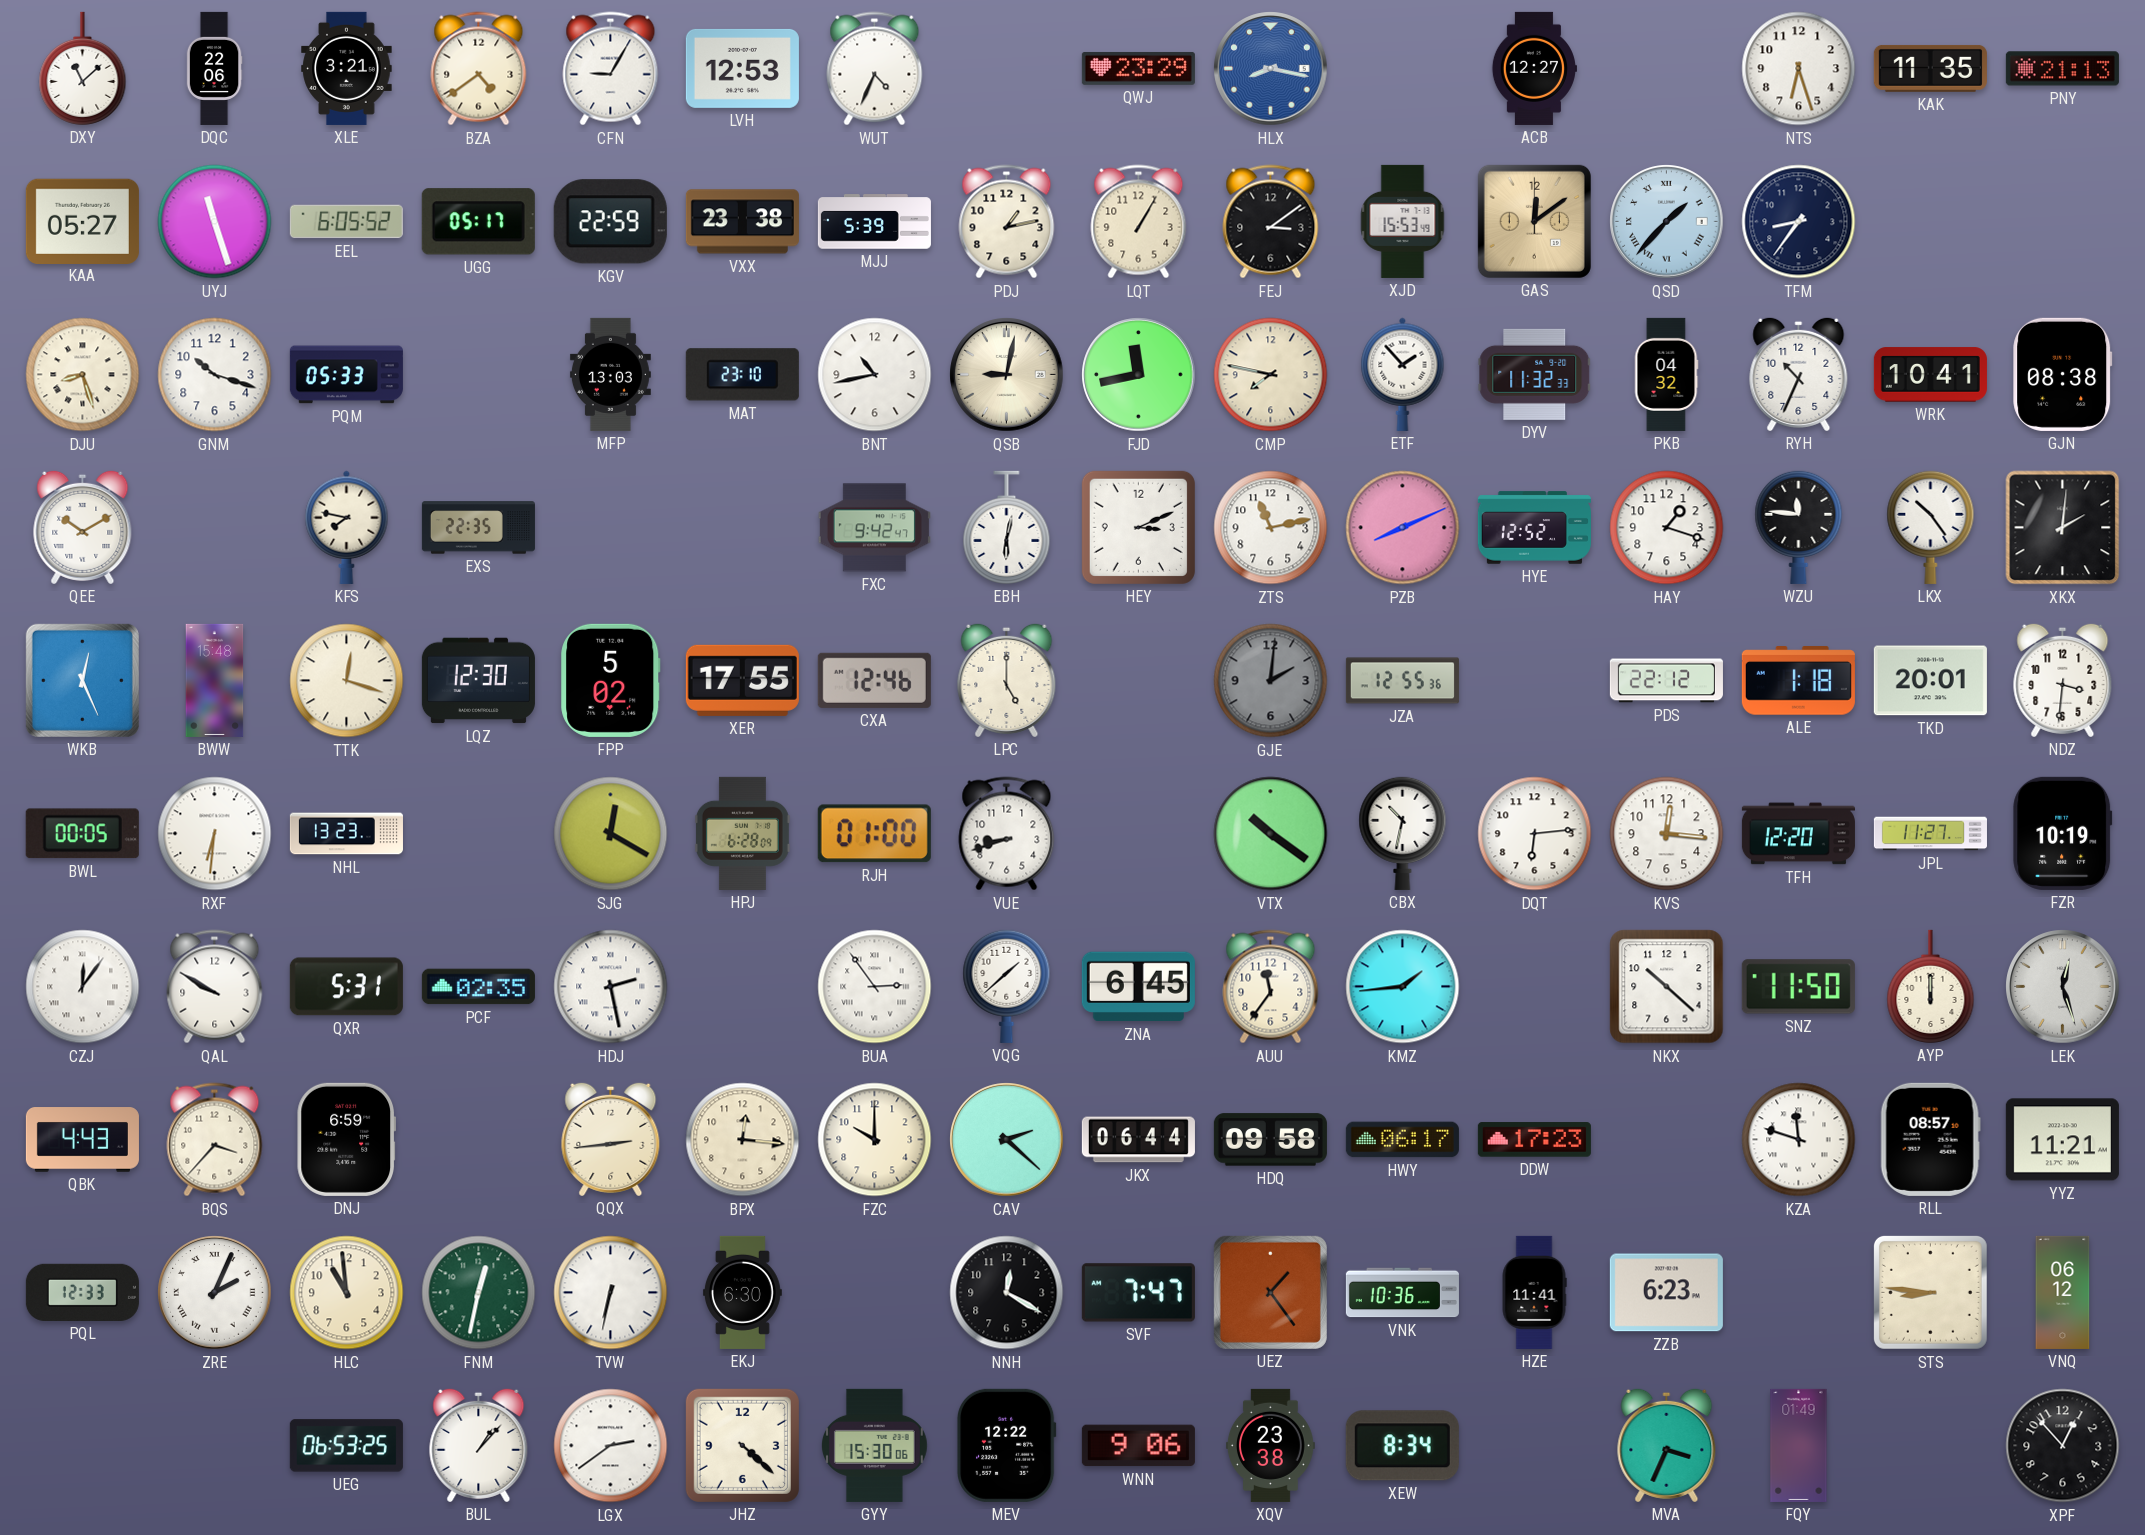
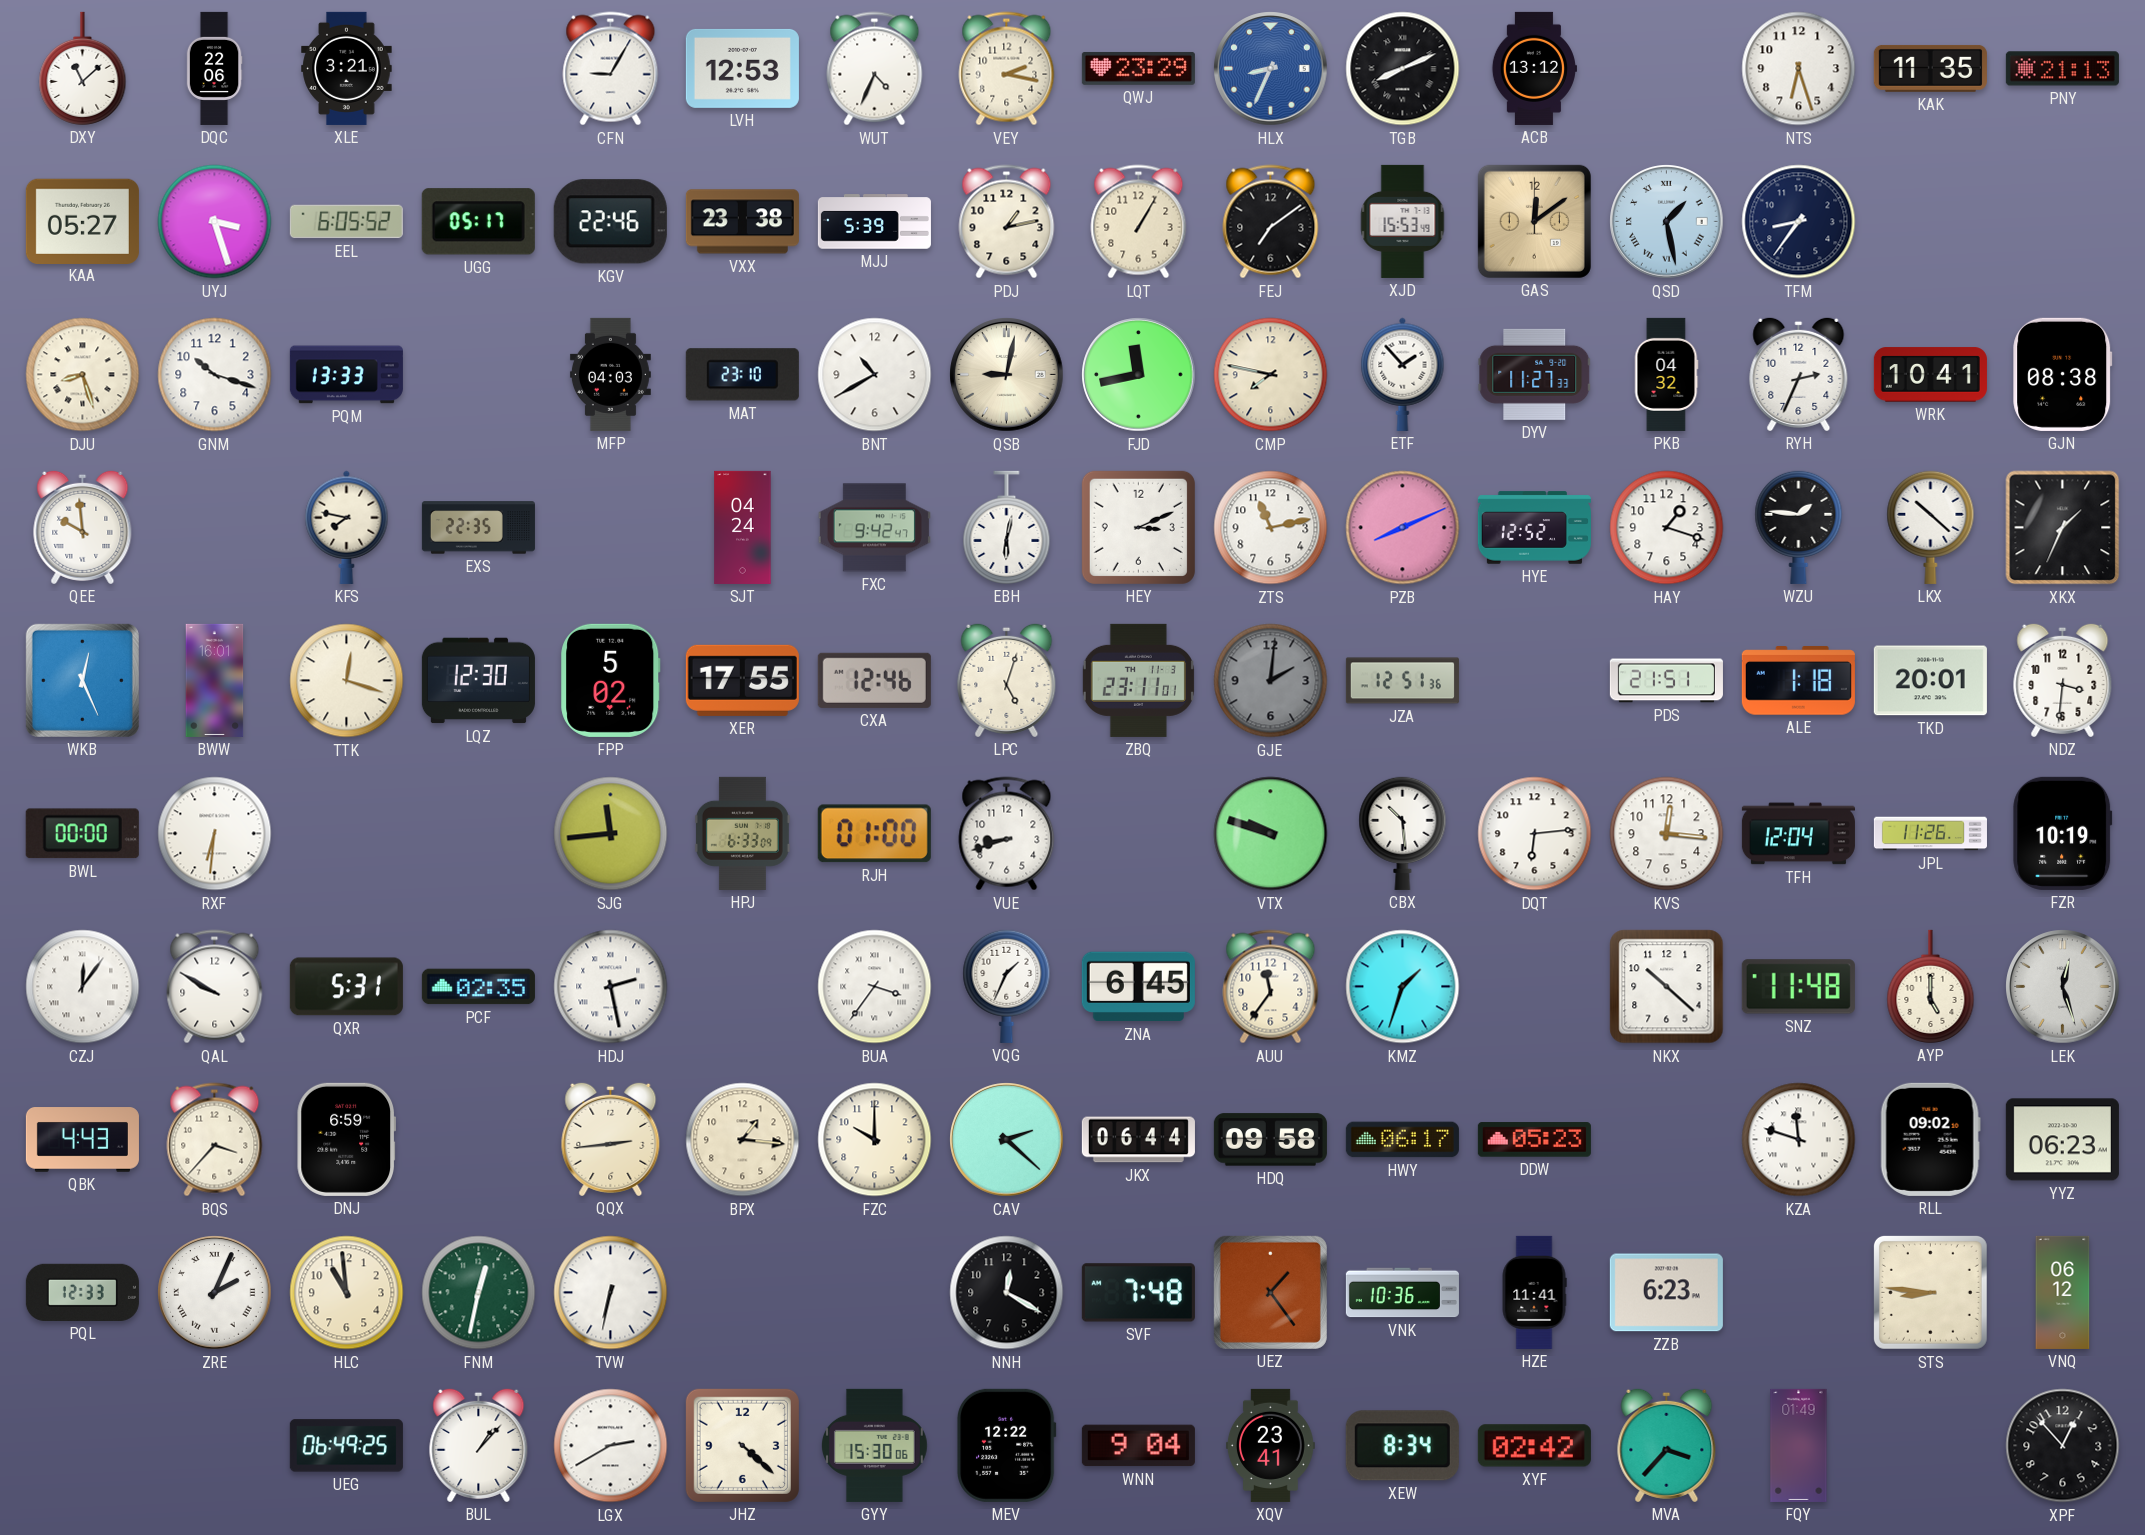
BZA: 4:39 -> none (479, 69)
VEY: none -> 2:17 (1007, 69)
HLX: 8:17 -> 8:34 (1271, 69)
TGB: none -> 8:11 (1403, 69)
ACB: 12:27 -> 13:12 (1534, 68)
UYJ: 11:27 -> 3:27 (215, 222)
KGV: 22:59 -> 22:46 (610, 222)
FEJ: 3:09 -> 7:09 (1271, 222)
QSD: 1:37 -> 1:28 (1667, 222)
PQM: 05:33 -> 13:33 (346, 375)
MFP: 13:03 -> 04:03 (610, 374)
BNT: 10:43 -> 10:40 (875, 375)
DYV: 11:32 -> 11:27 (1535, 374)
RYH: 10:34 -> 2:34 (1799, 374)
QEE: 10:10 -> 9:59 (83, 527)
SJT: none -> 04:24 (743, 527)
WZU: 11:46 -> 1:46 (1799, 527)
LKX: 10:24 -> 10:22 (1931, 527)
XKX: 2:01 -> 1:34 (2063, 528)
BWW: 15:48 -> 16:01 (215, 680)
LPC: 5:00 -> 5:03 (1007, 680)
ZBQ: none -> 23:11 (1138, 680)
JZA: 12:55 -> 12:51 (1402, 681)
PDS: 22:12 -> 21:51 (1666, 681)
BWL: 00:05 -> 00:00 (82, 834)
NHL: 13:23 -> none (346, 834)
SJG: 12:20 -> 11:44 (611, 834)
HPJ: 6:28 -> 6:33 (742, 833)
VTX: 10:21 -> 9:48 (1271, 834)
CBX: 10:32 -> 10:29 (1403, 833)
TFH: 12:20 -> 12:04 (1798, 834)
JPL: 11:27 -> 11:26 (1930, 834)
BUA: 2:54 -> 3:36 (875, 987)
VQG: 1:38 -> 1:34 (1007, 986)
KMZ: 1:44 -> 1:33 (1403, 987)
SNZ: 11:50 -> 11:48 (1798, 987)
AYP: 12:00 -> 5:00 (1931, 986)
BPX: 12:16 -> 1:16 (743, 1140)
DDW: 17:23 -> 05:23 (1534, 1140)
RLL: 08:57 -> 09:02 (1930, 1139)
YYZ: 11:21 -> 06:23 (2062, 1140)
EKJ: 6:30 -> none (742, 1292)
SVF: 7:47 -> 7:48 (1138, 1293)
UEG: 06:53 -> 06:49 (346, 1446)
LGX: 2:39 -> 2:40 (611, 1446)
WNN: 9:06 -> 9:04 (1138, 1446)
XQV: 23:38 -> 23:41 (1271, 1445)
XYF: none -> 02:42 (1534, 1446)
MVA: 3:34 -> 3:37 (1667, 1445)
